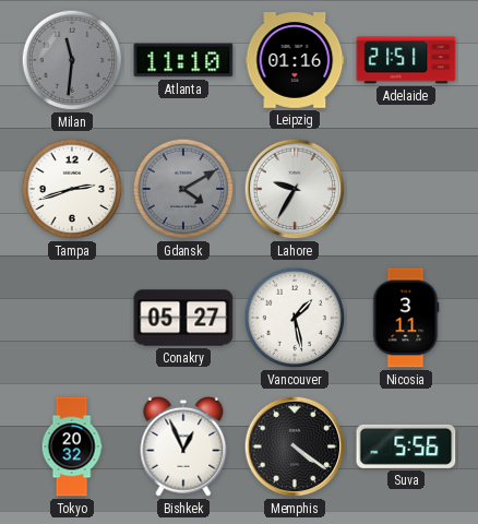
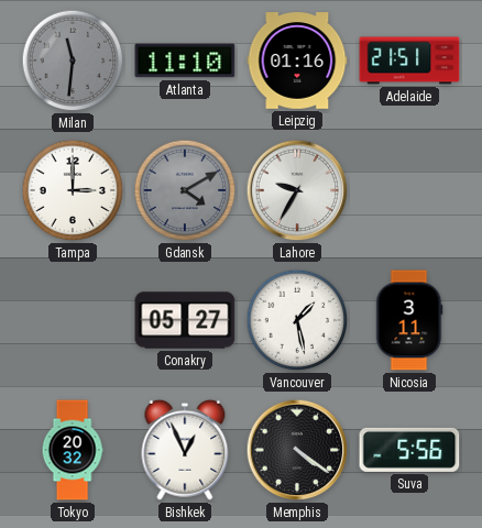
Tampa: 2:42 -> 3:00 (73, 190)
